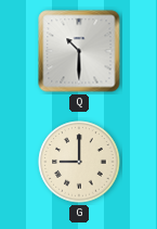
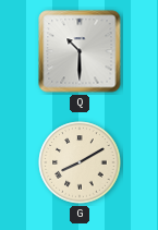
G: 9:00 -> 8:10 (80, 162)
